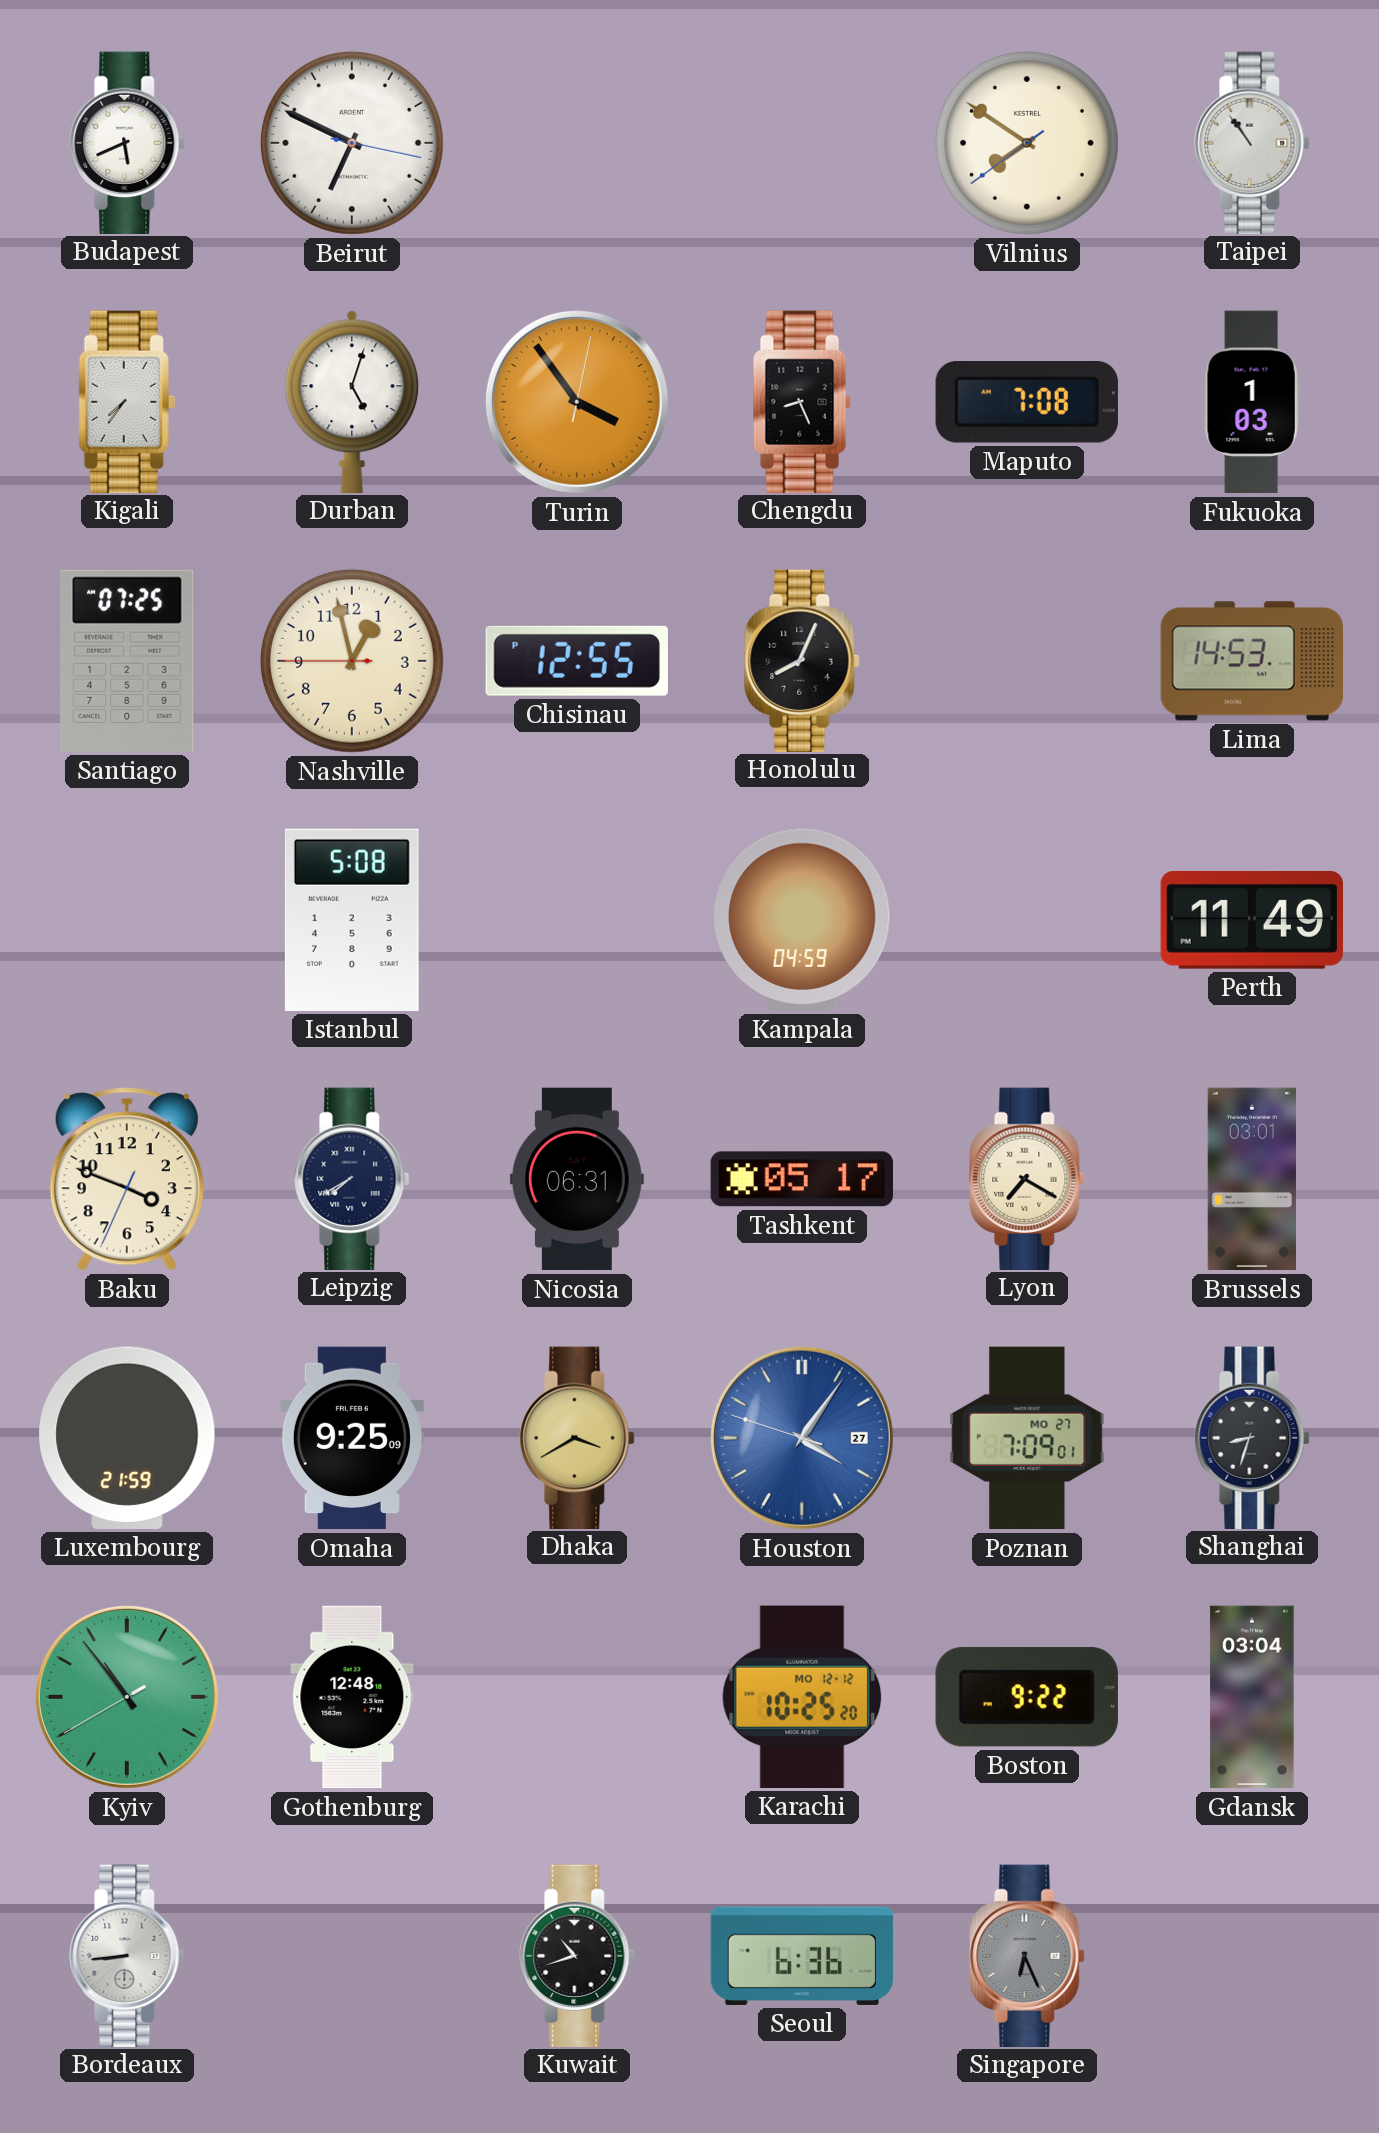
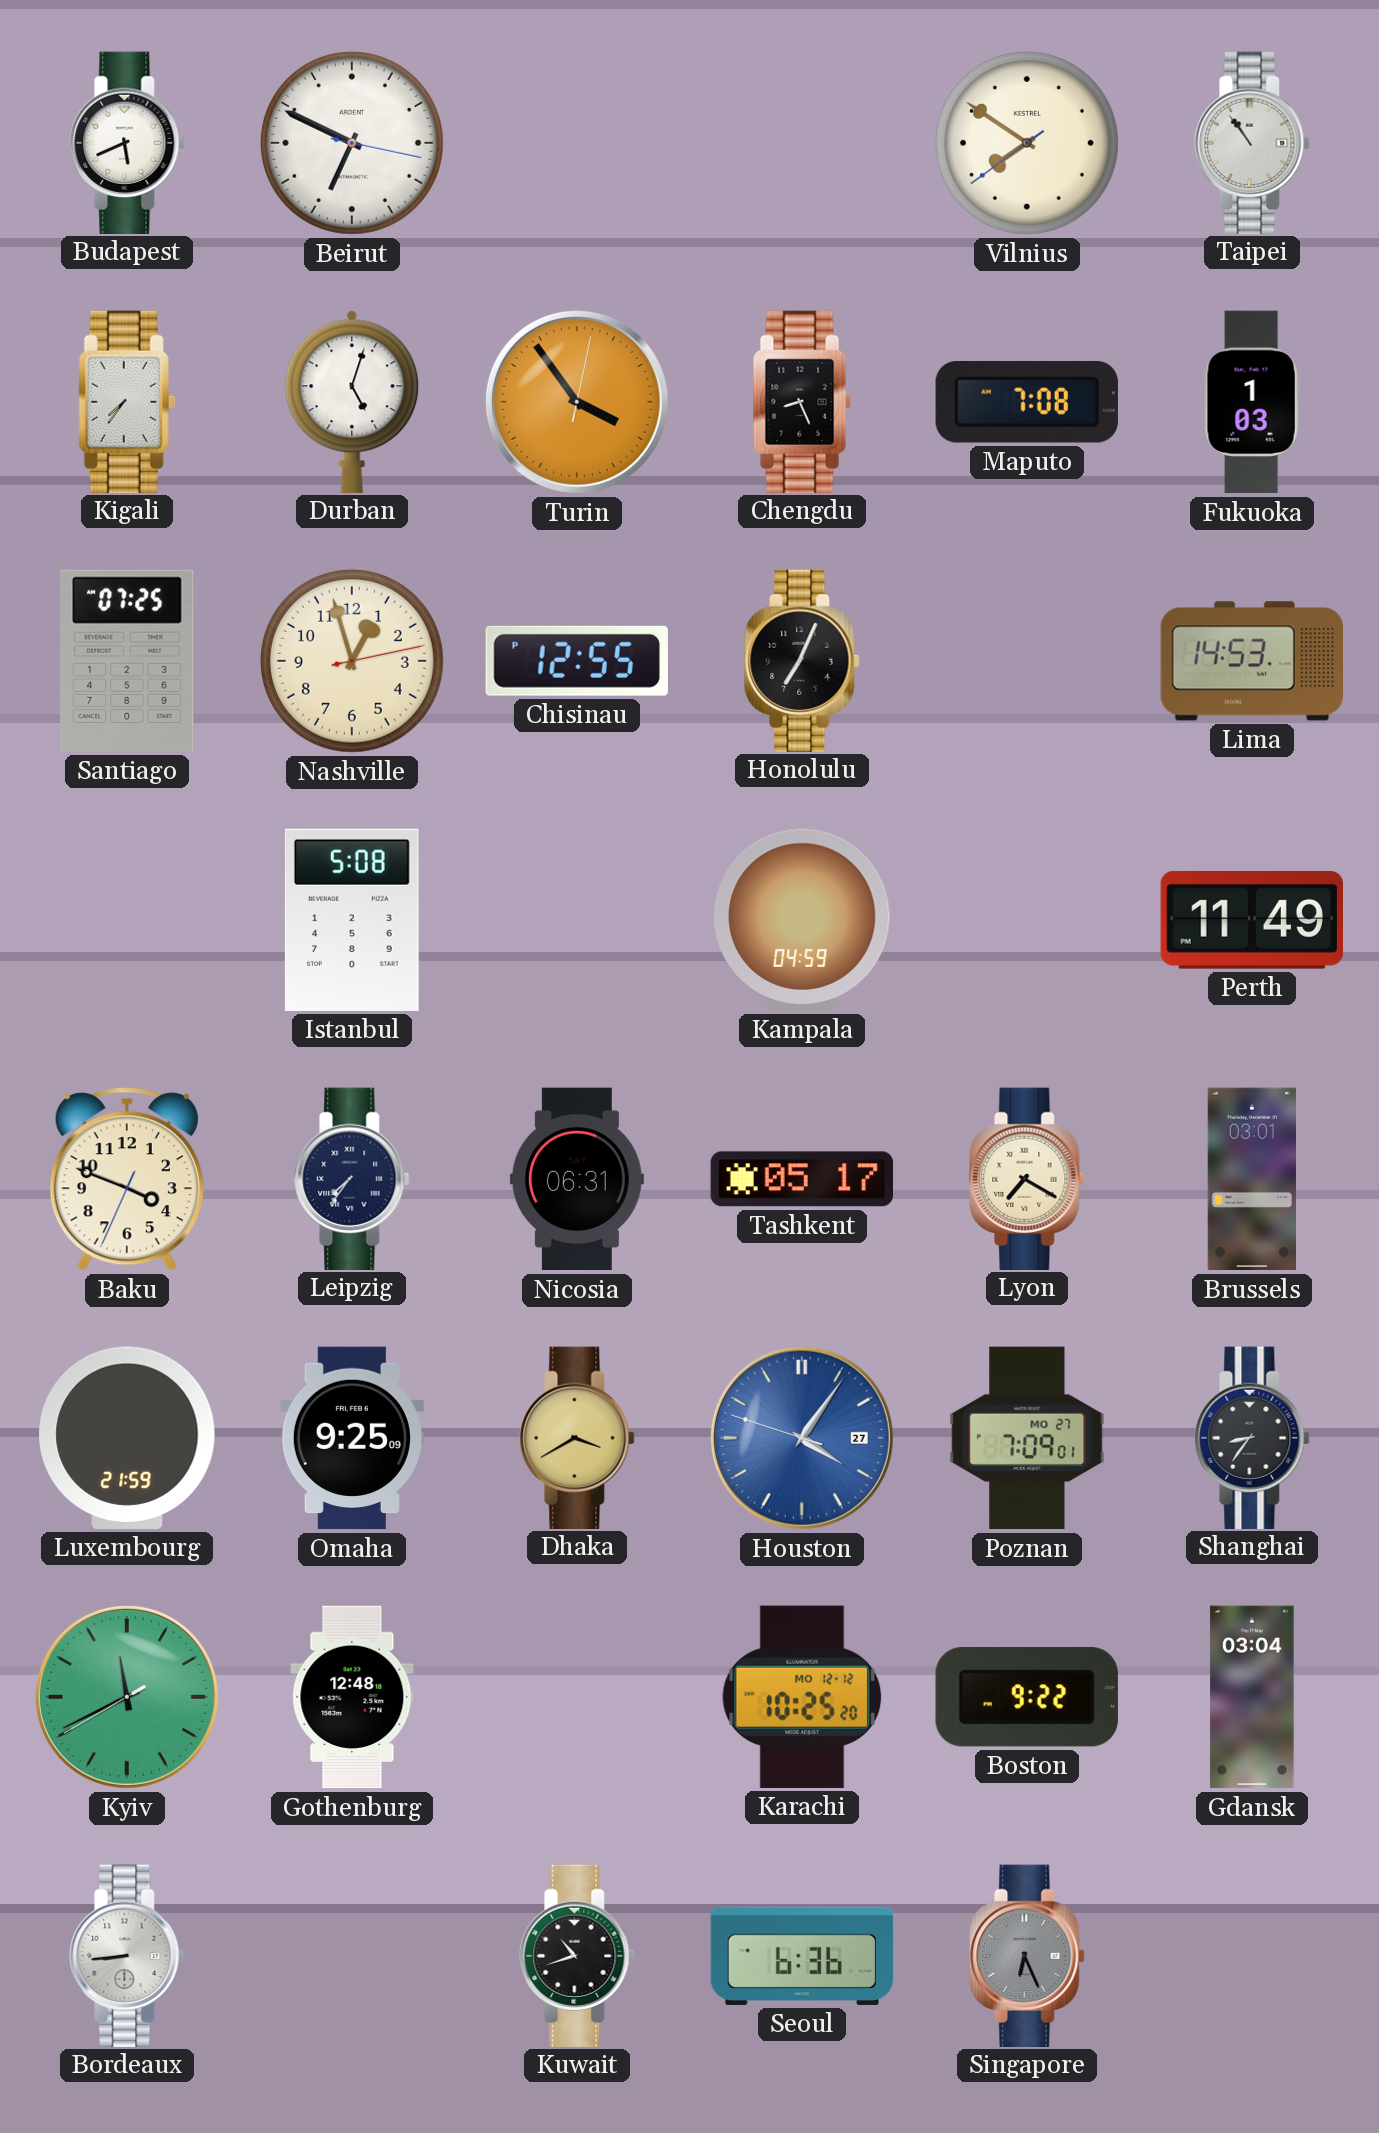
Nashville: 12:57:45 -> 12:57:13 (352, 661)
Honolulu: 8:04 -> 7:04 (802, 660)
Leipzig: 7:40 -> 7:36 (352, 1178)
Shanghai: 8:33 -> 8:36 (1252, 1437)
Kyiv: 10:53 -> 11:40 (127, 1697)
